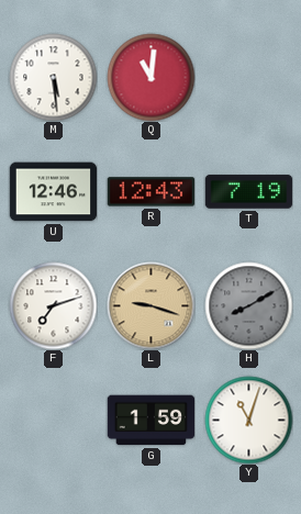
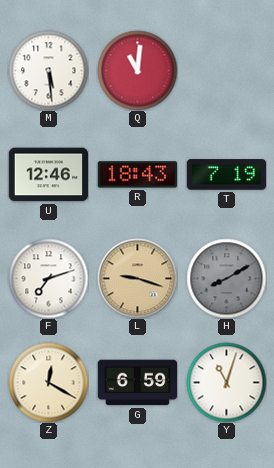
R: 12:43 -> 18:43 (137, 175)
Z: none -> 12:20 (48, 382)
G: 1:59 -> 6:59 (137, 383)
